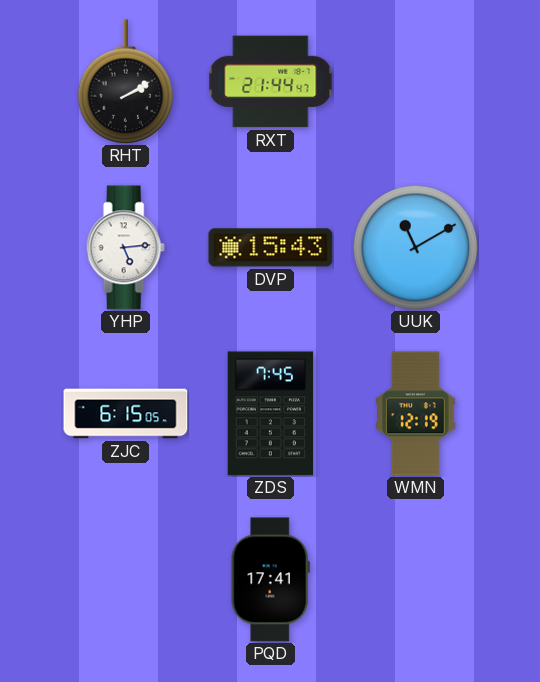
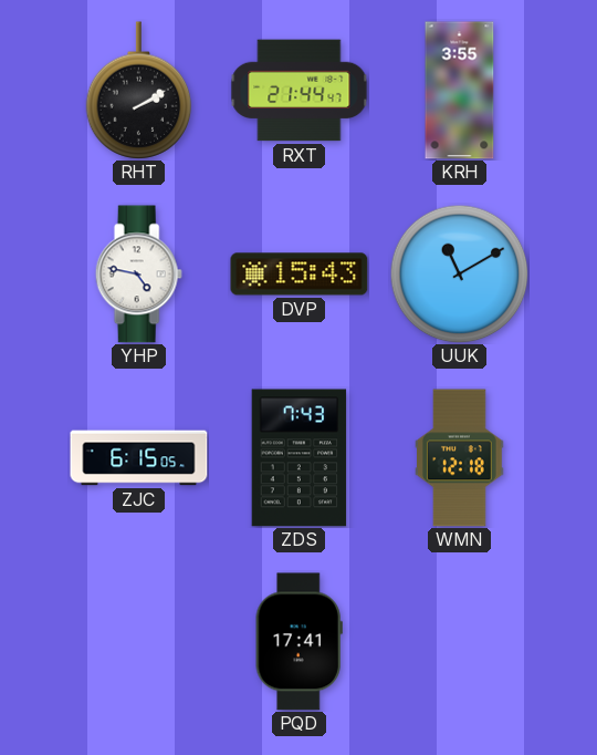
KRH: none -> 3:55 (460, 91)
YHP: 5:14 -> 4:47 (138, 275)
ZDS: 7:45 -> 7:43 (300, 458)
WMN: 12:19 -> 12:18 (460, 458)
